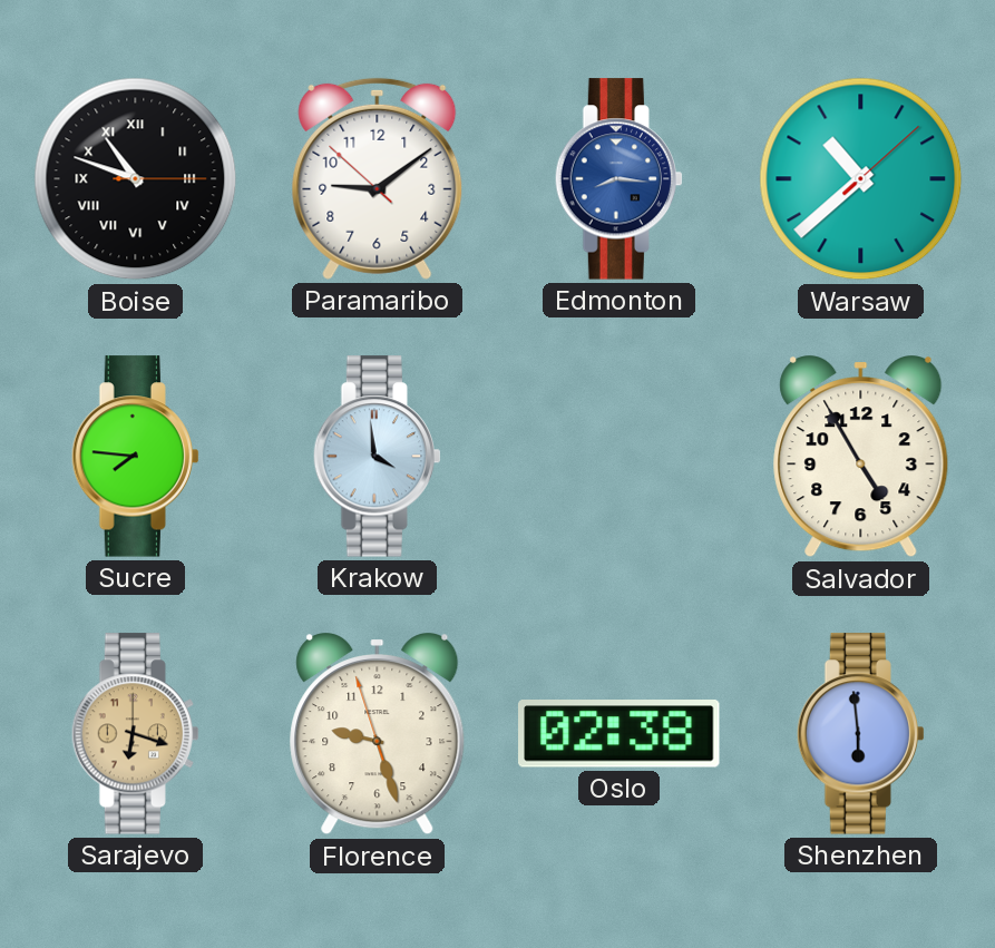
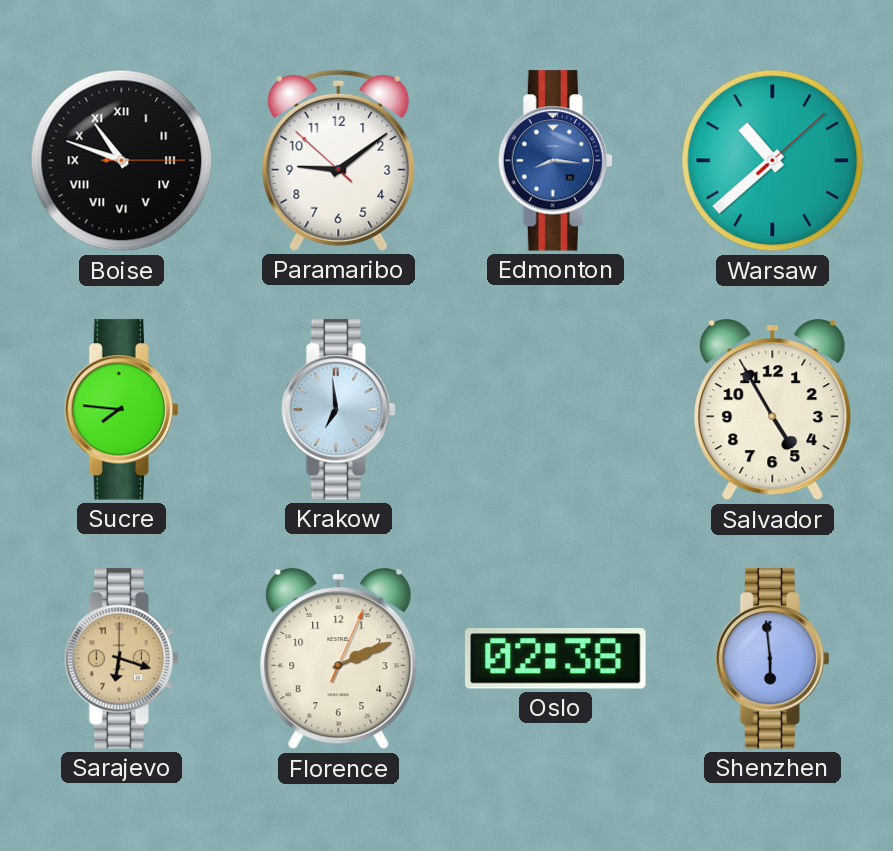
Krakow: 3:59 -> 6:59 (339, 410)
Florence: 9:26 -> 2:11 (339, 660)
